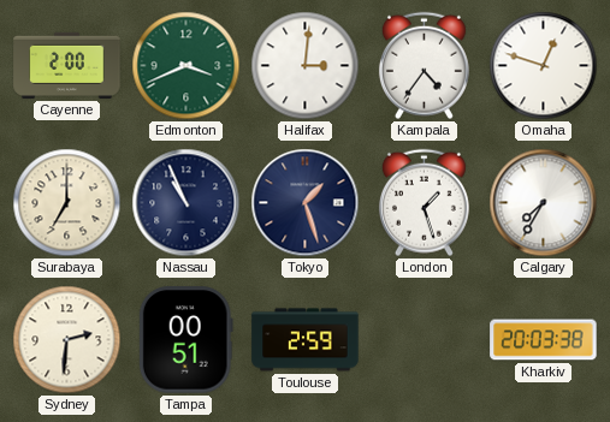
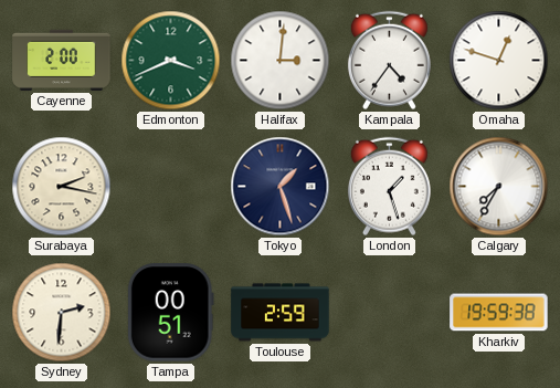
Surabaya: 7:00 -> 2:17 (62, 187)
Nassau: 10:56 -> none (186, 203)
Kharkiv: 20:03 -> 19:59 (499, 313)
